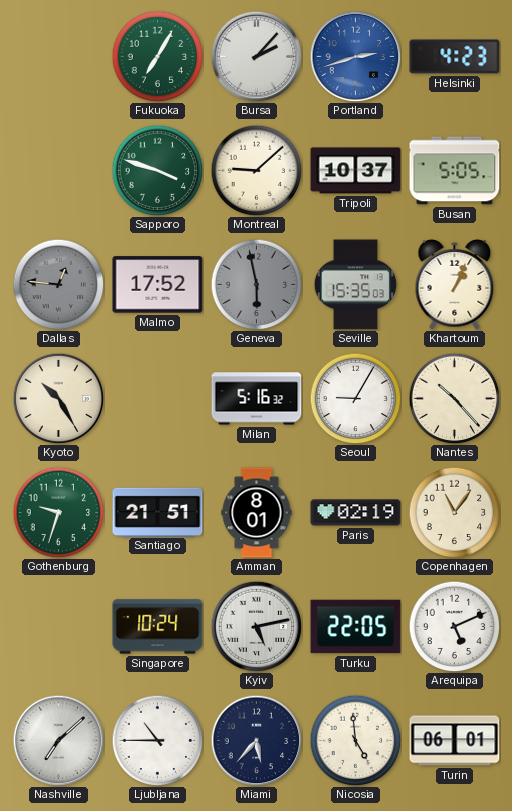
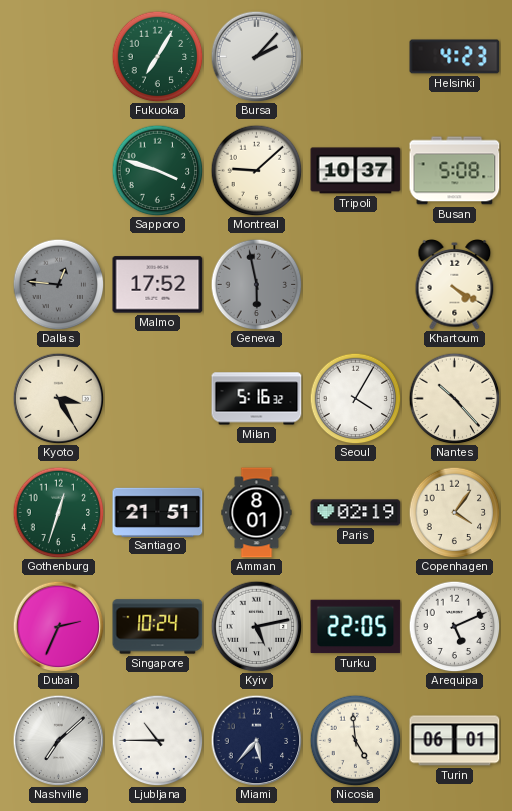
Portland: 2:42 -> none (355, 56)
Busan: 5:05 -> 5:08 (455, 171)
Seville: 15:35 -> none (355, 285)
Khartoum: 1:04 -> 4:20 (455, 285)
Kyoto: 10:25 -> 3:25 (58, 398)
Seoul: 9:05 -> 4:05 (355, 398)
Gothenburg: 9:33 -> 12:33 (58, 512)
Copenhagen: 11:06 -> 4:06 (454, 512)
Dubai: none -> 2:34 (58, 626)
